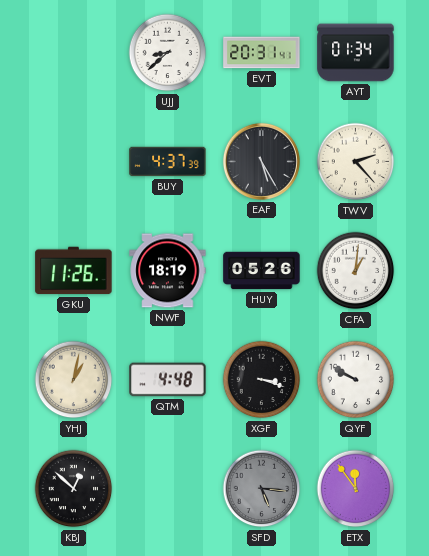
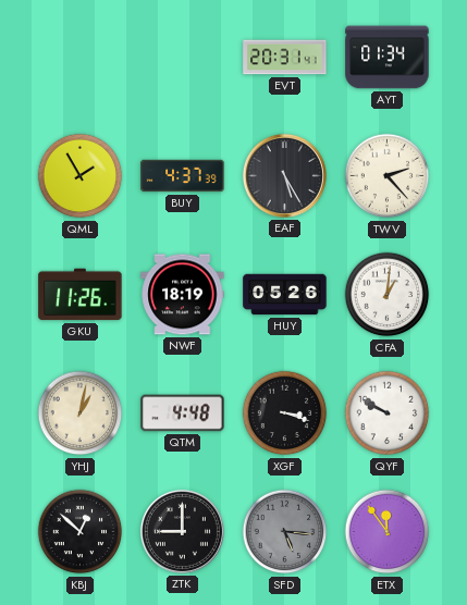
UJJ: 8:38 -> none (168, 53)
QML: none -> 1:55 (81, 176)
ZTK: none -> 9:00 (182, 531)
